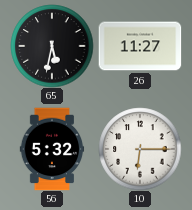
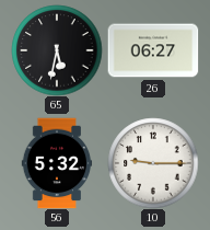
26: 11:27 -> 06:27 (153, 50)
10: 6:15 -> 9:15 (153, 163)
